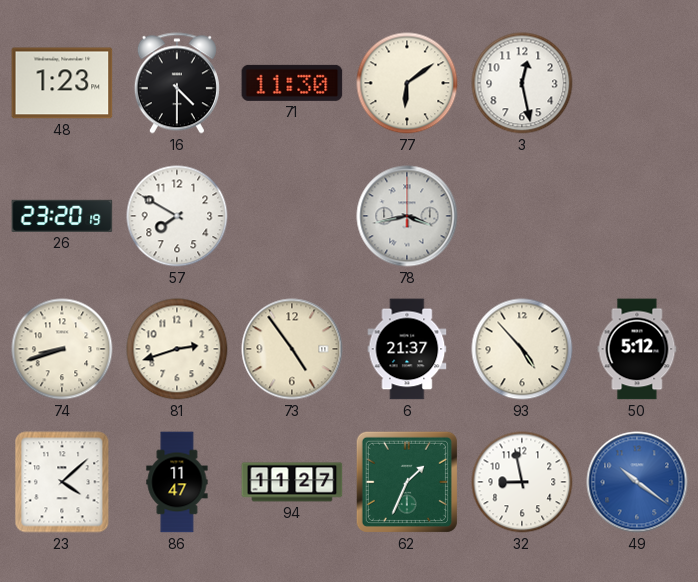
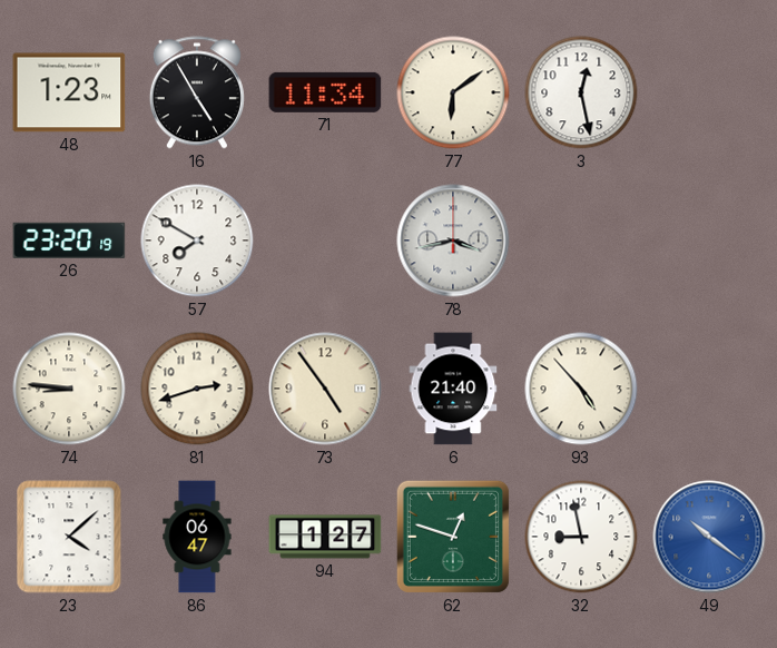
16: 4:30 -> 4:55 (197, 92)
71: 11:30 -> 11:34 (325, 92)
74: 8:42 -> 8:46 (69, 389)
6: 21:37 -> 21:40 (453, 389)
50: 5:12 -> none (637, 349)
86: 11:47 -> 06:47 (197, 537)
94: 11:27 -> 1:27 (325, 537)
62: 1:34 -> 12:48 (453, 537)
